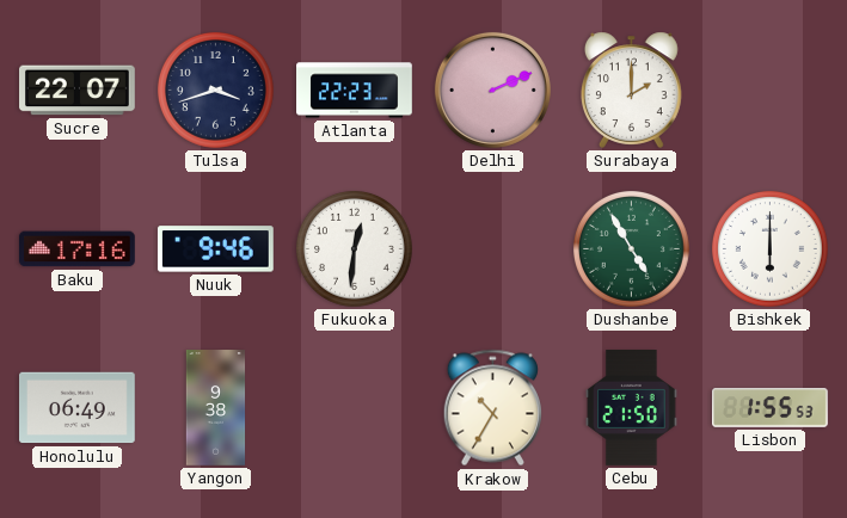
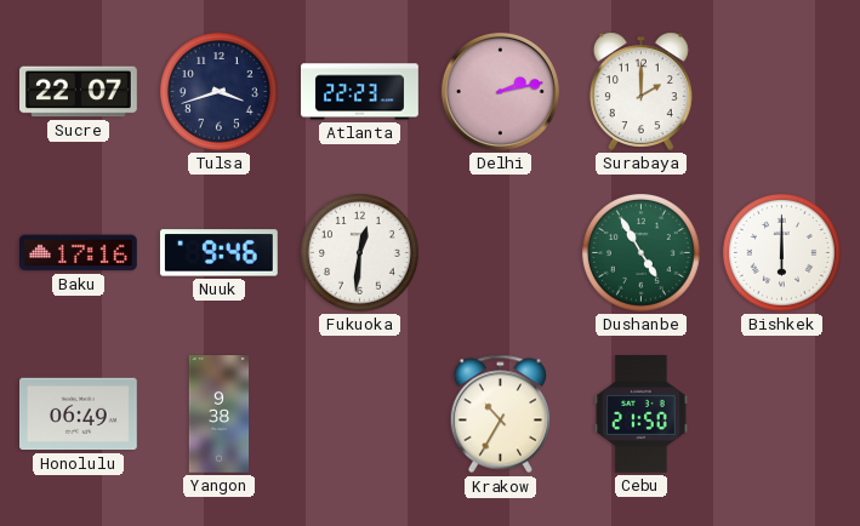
Delhi: 2:11 -> 2:13 (500, 91)
Lisbon: 1:55 -> none (771, 408)
